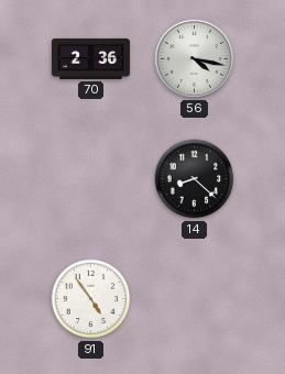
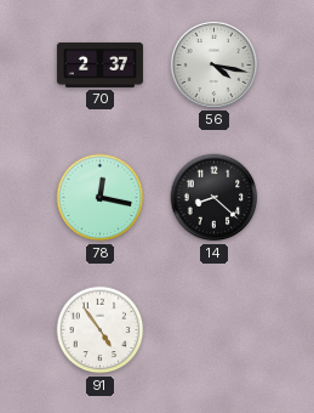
70: 2:36 -> 2:37 (99, 64)
78: none -> 12:17 (101, 198)
